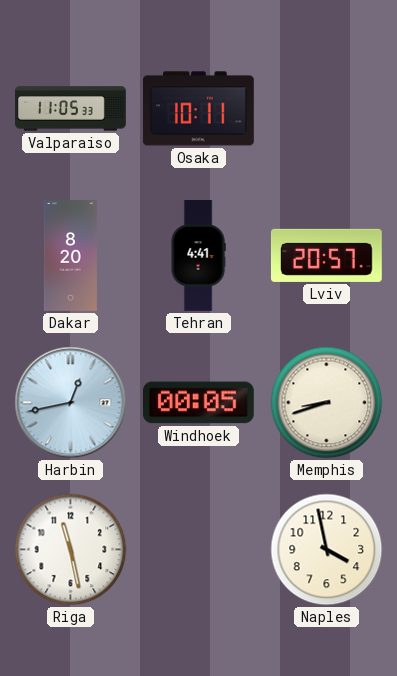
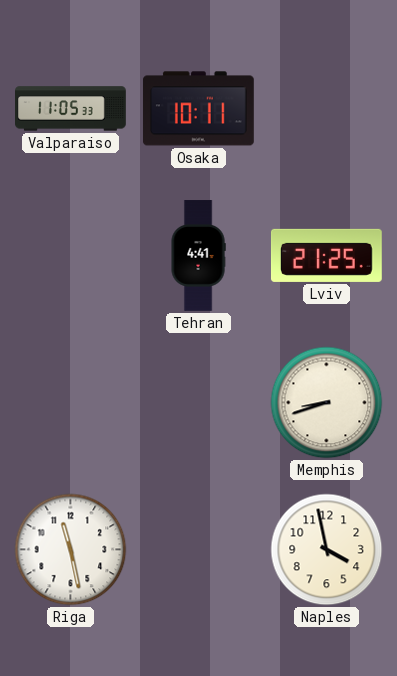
Dakar: 8:20 -> none (70, 256)
Lviv: 20:57 -> 21:25 (326, 255)
Harbin: 12:43 -> none (71, 403)
Windhoek: 00:05 -> none (198, 403)
